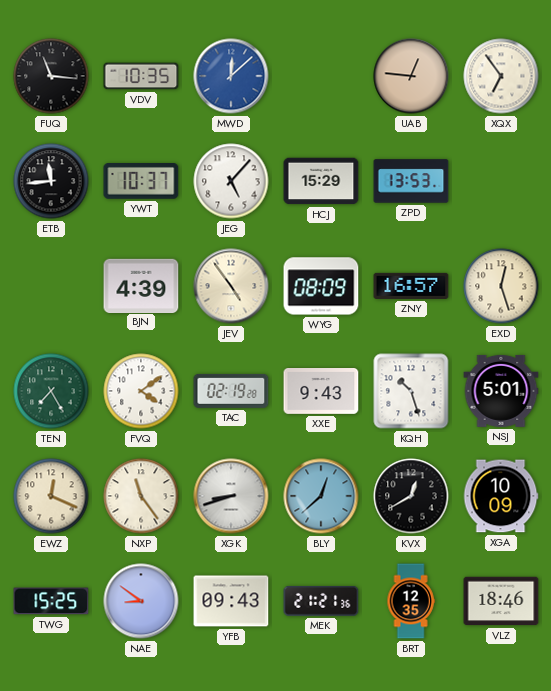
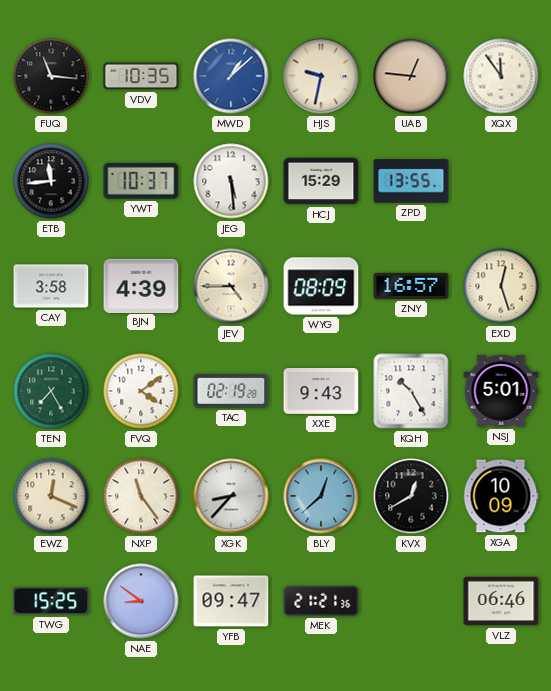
MWD: 12:08 -> 1:08 (231, 76)
HJS: none -> 9:32 (321, 76)
XQX: 6:54 -> 11:54 (501, 76)
JEG: 5:07 -> 5:29 (231, 181)
ZPD: 13:53 -> 13:55 (411, 181)
CAY: none -> 3:58 (51, 286)
JEV: 4:54 -> 4:45 (231, 286)
KQH: 10:27 -> 10:25 (411, 391)
XGK: 8:42 -> 8:37 (231, 496)
YFB: 09:43 -> 09:47 (231, 601)
BRT: 12:35 -> none (411, 601)
VLZ: 18:46 -> 06:46 (501, 601)
